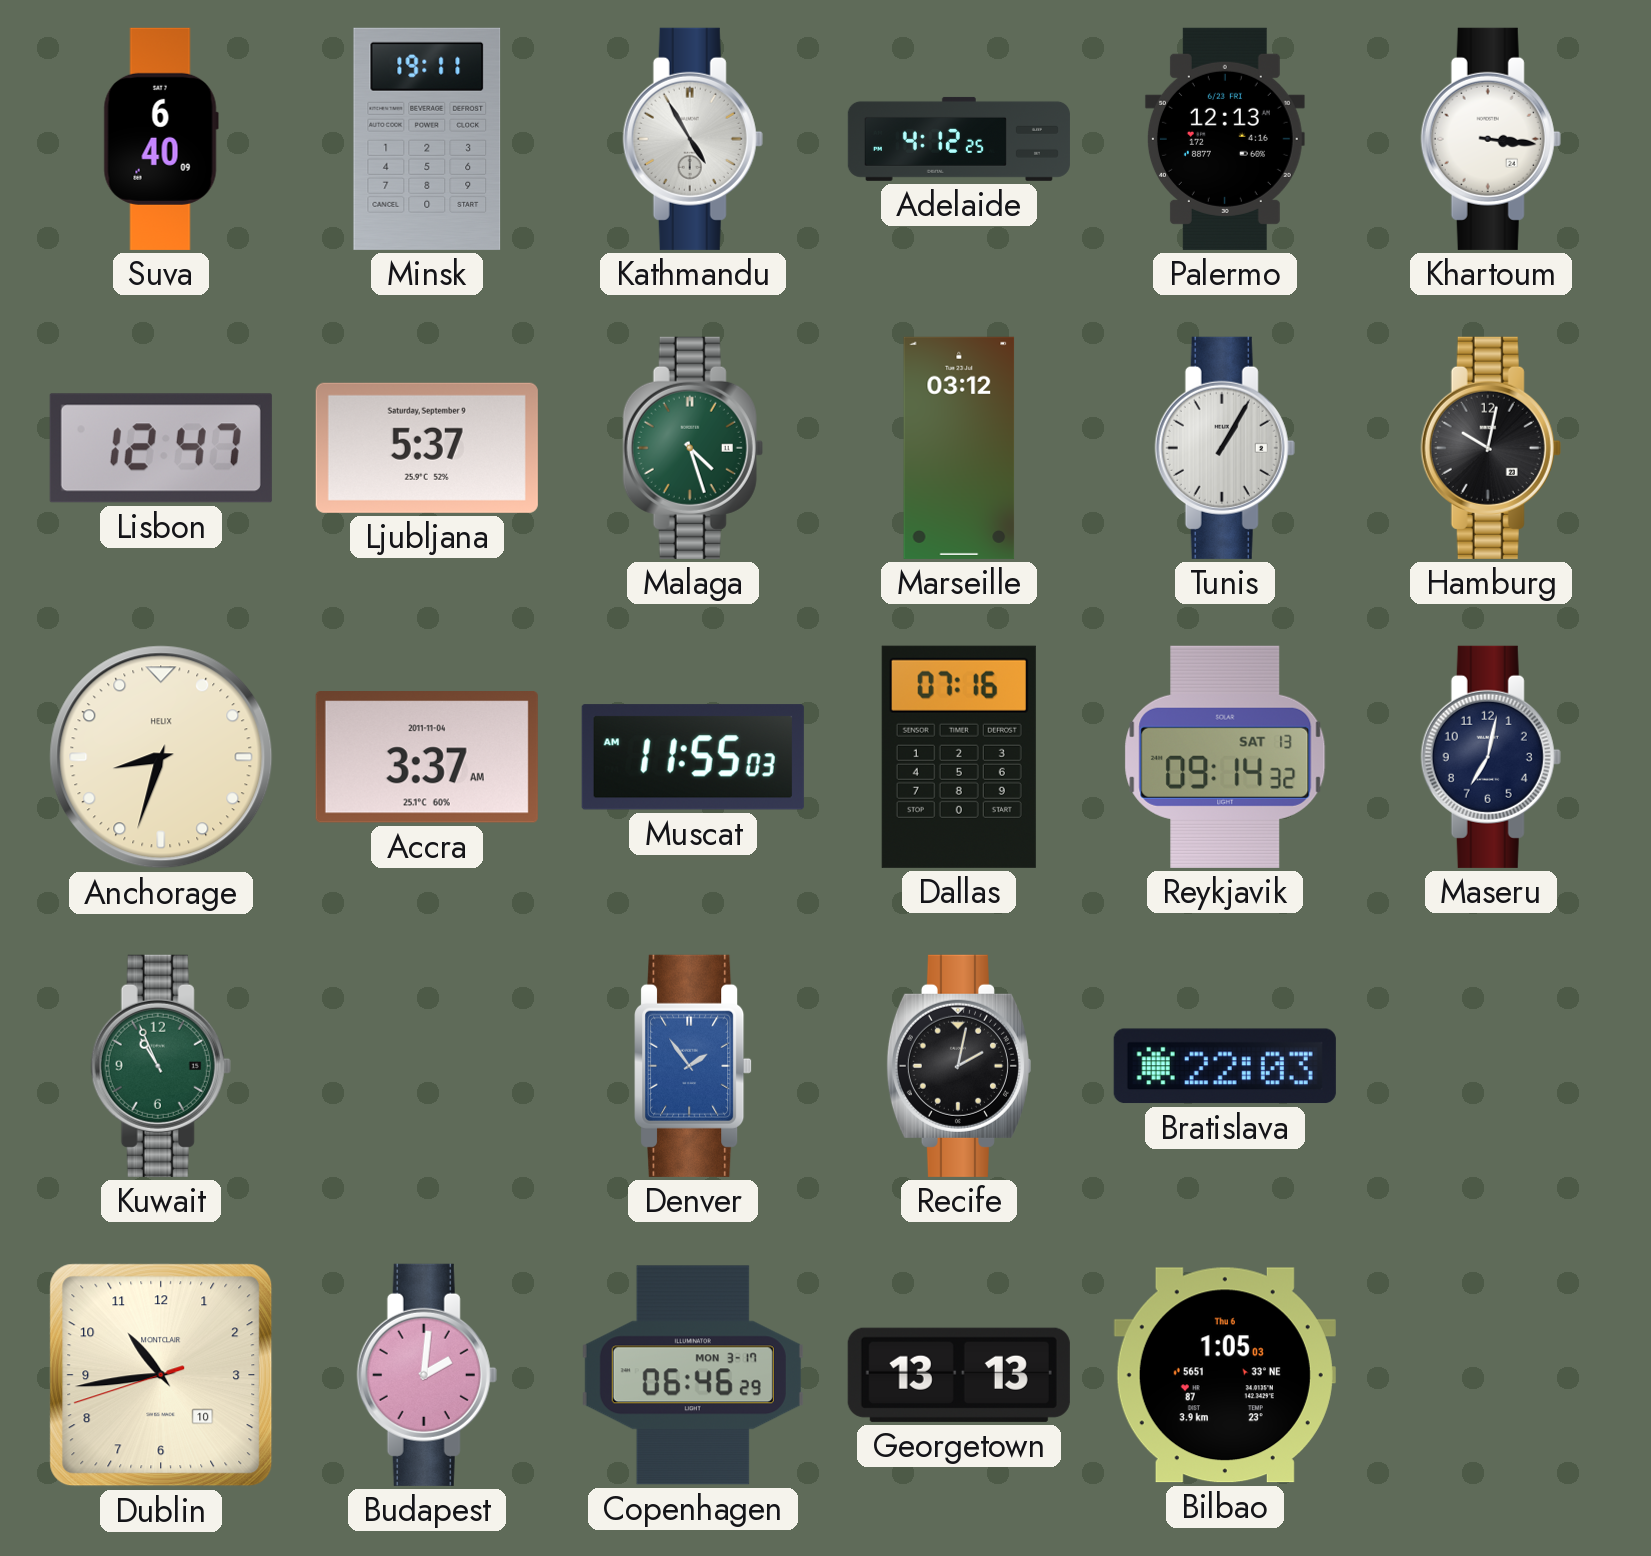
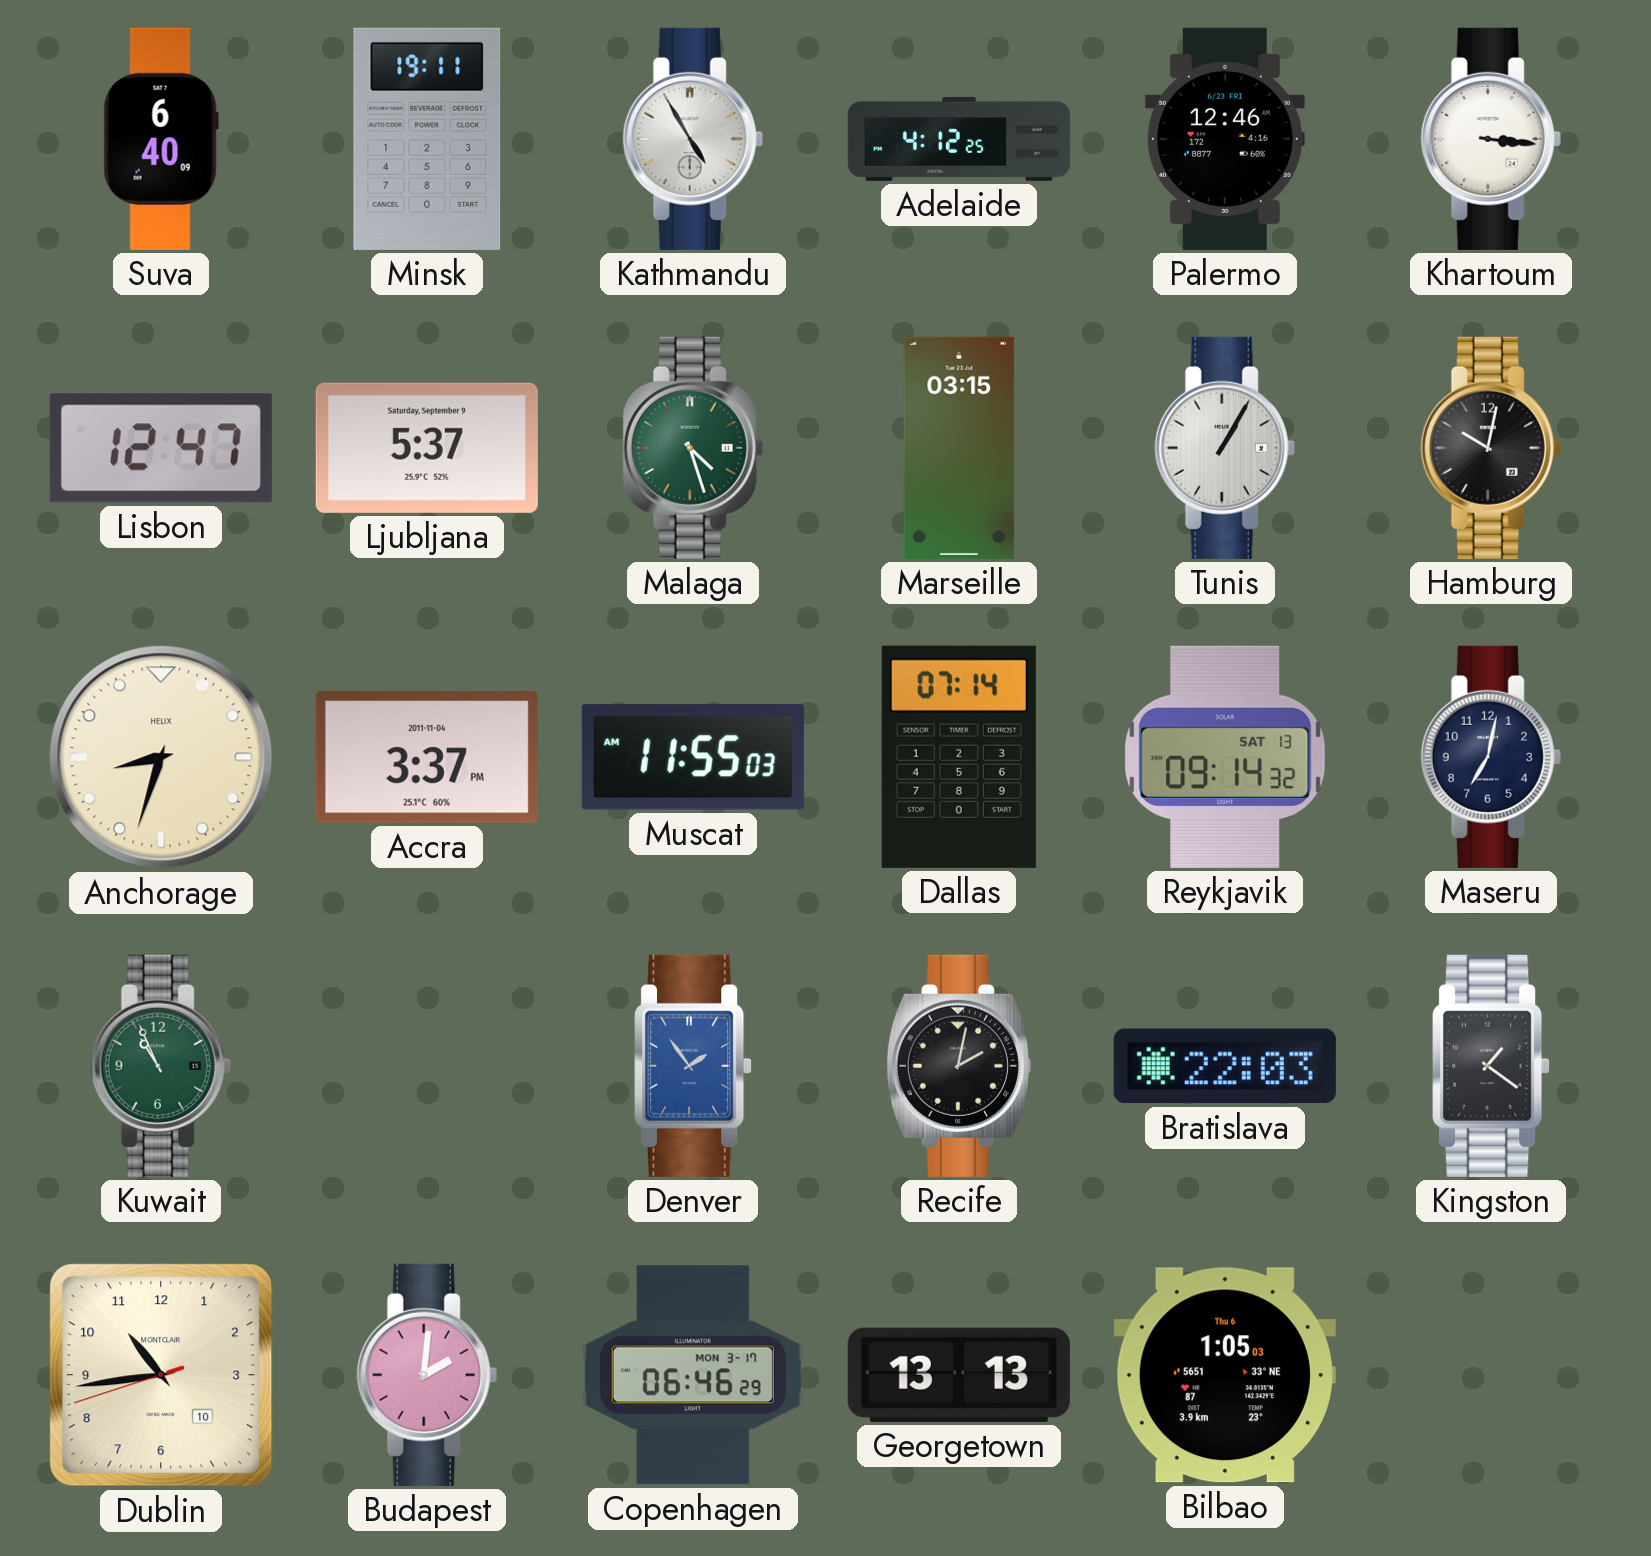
Palermo: 12:13 -> 12:46 (1225, 139)
Marseille: 03:12 -> 03:15 (959, 448)
Accra: 3:37 AM -> 3:37 PM (427, 758)
Dallas: 07:16 -> 07:14 (959, 757)
Kingston: none -> 1:21 (1492, 1066)
